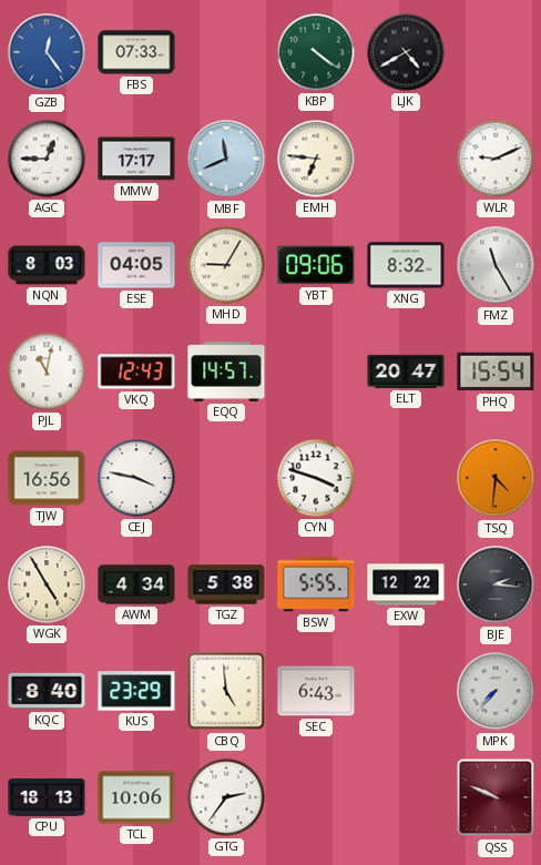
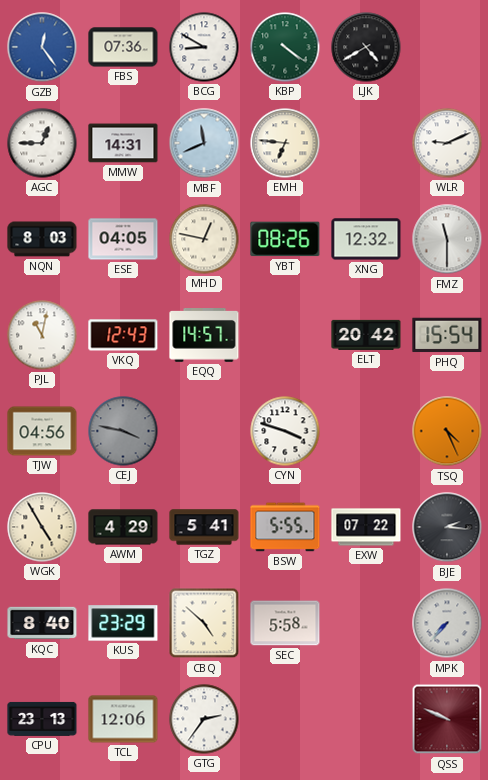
FBS: 07:33 -> 07:36 (123, 47)
BCG: none -> 8:50 (204, 47)
MMW: 17:17 -> 14:31 (123, 143)
MHD: 9:05 -> 12:47 (204, 239)
YBT: 09:06 -> 08:26 (285, 239)
XNG: 8:32 -> 12:32 (366, 239)
FMZ: 11:25 -> 11:30 (447, 239)
ELT: 20:47 -> 20:42 (366, 335)
TJW: 16:56 -> 04:56 (42, 431)
CEJ dial: white -> grey (123, 431)
TSQ: 4:31 -> 4:26 (447, 431)
AWM: 4:34 -> 4:29 (123, 527)
TGZ: 5:38 -> 5:41 (204, 527)
EXW: 12:22 -> 07:22 (366, 527)
CBQ: 4:59 -> 4:52 (204, 623)
SEC: 6:43 -> 5:58 (285, 623)
CPU: 18:13 -> 23:13 (42, 719)
TCL: 10:06 -> 12:06 (123, 719)
